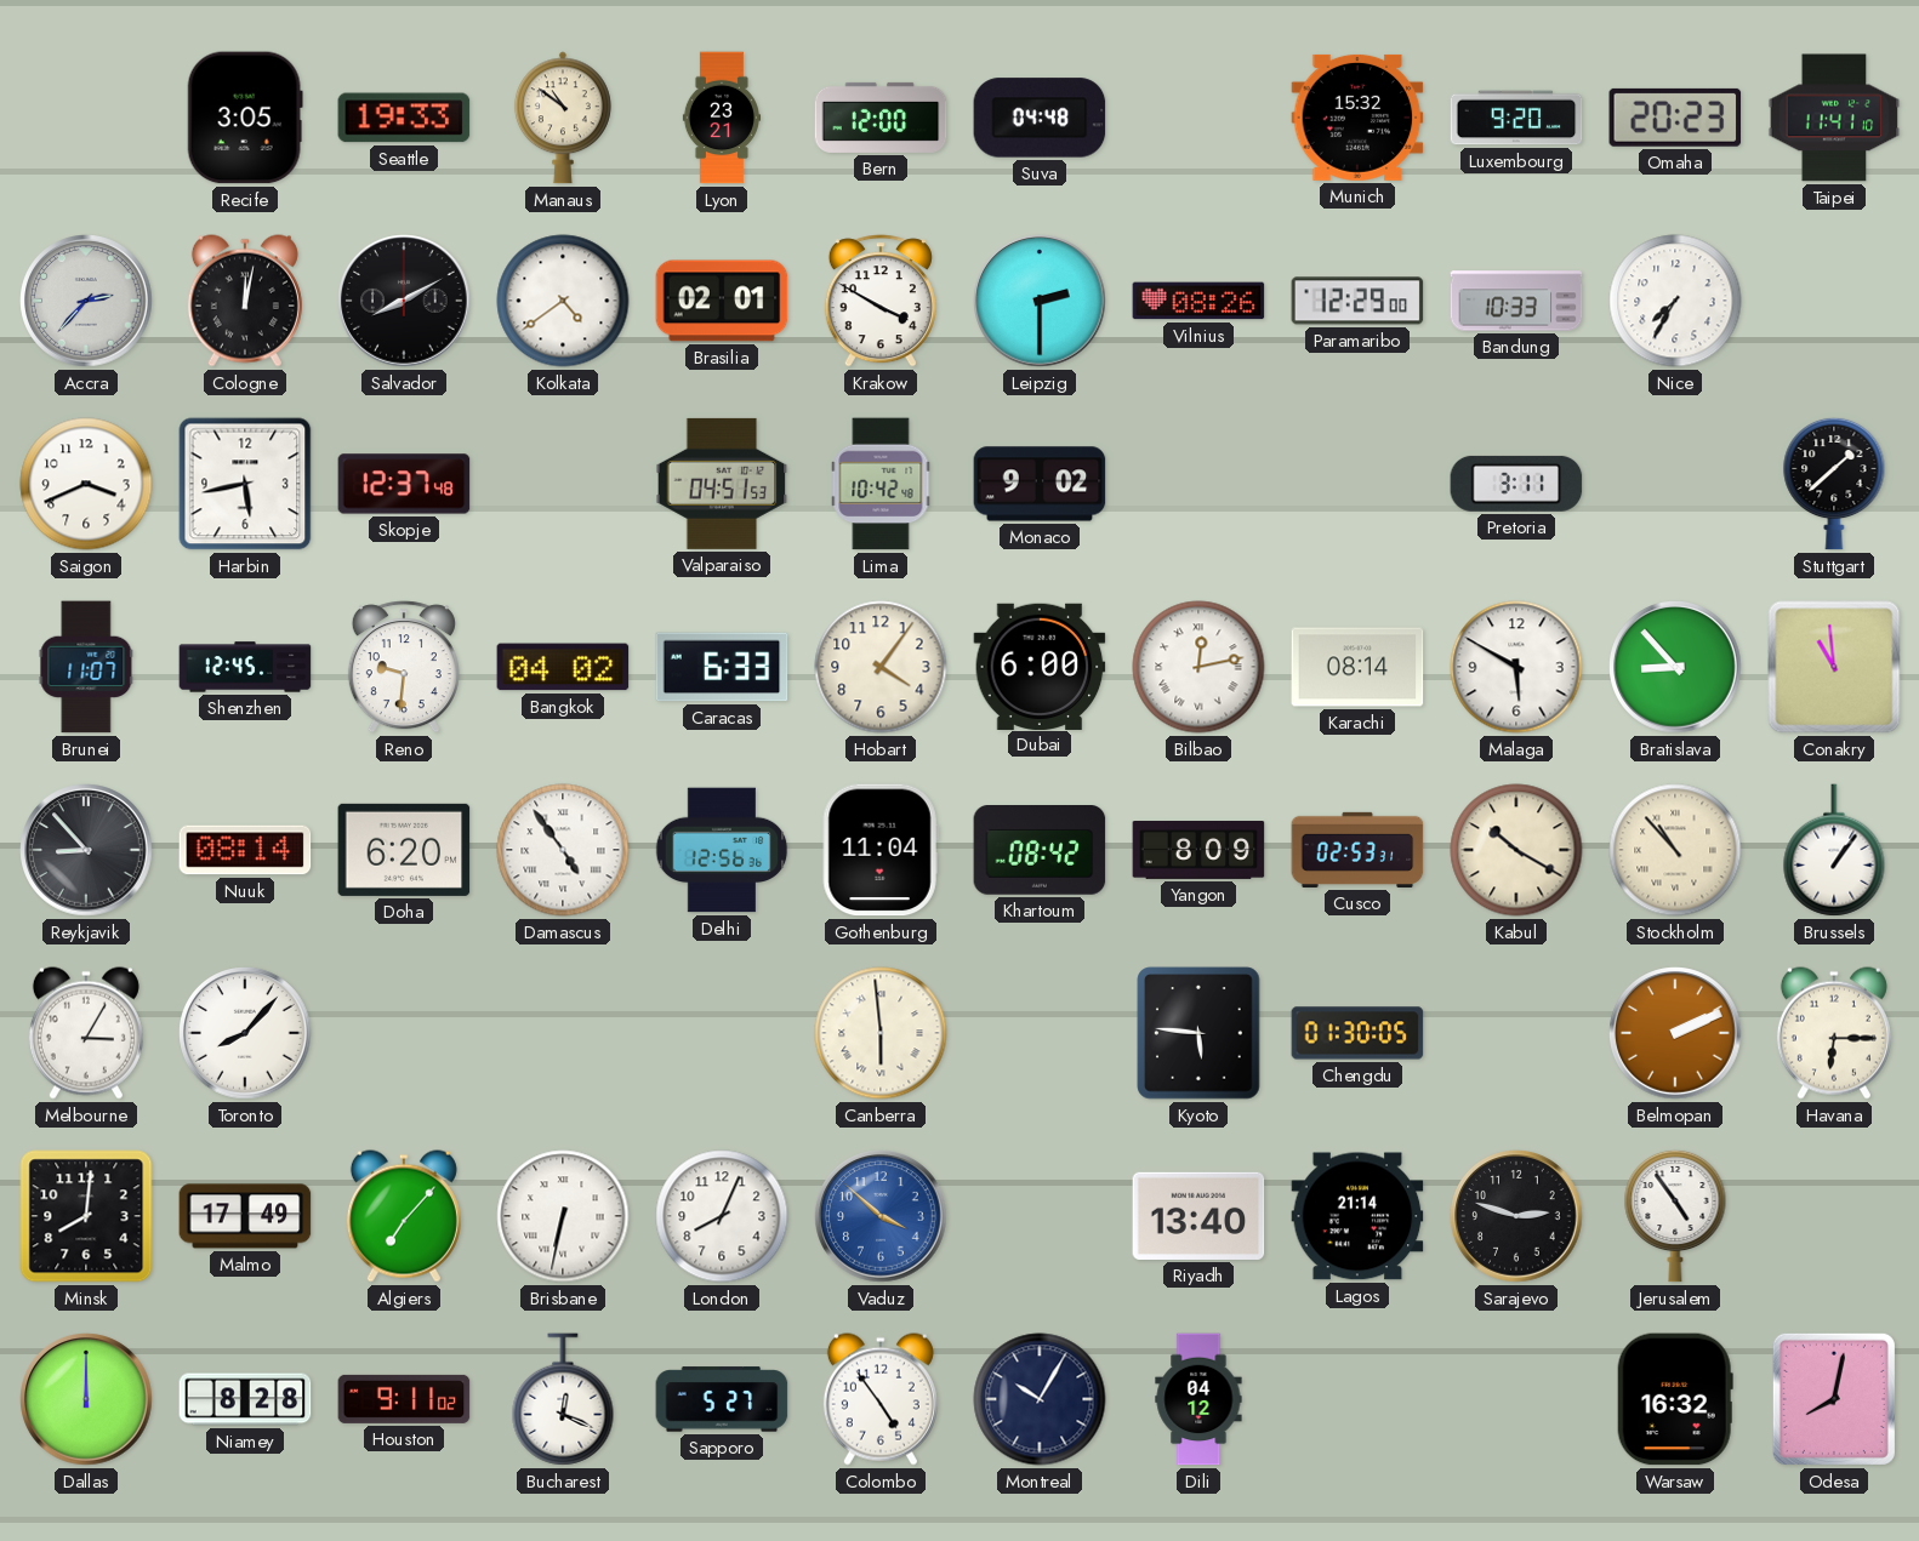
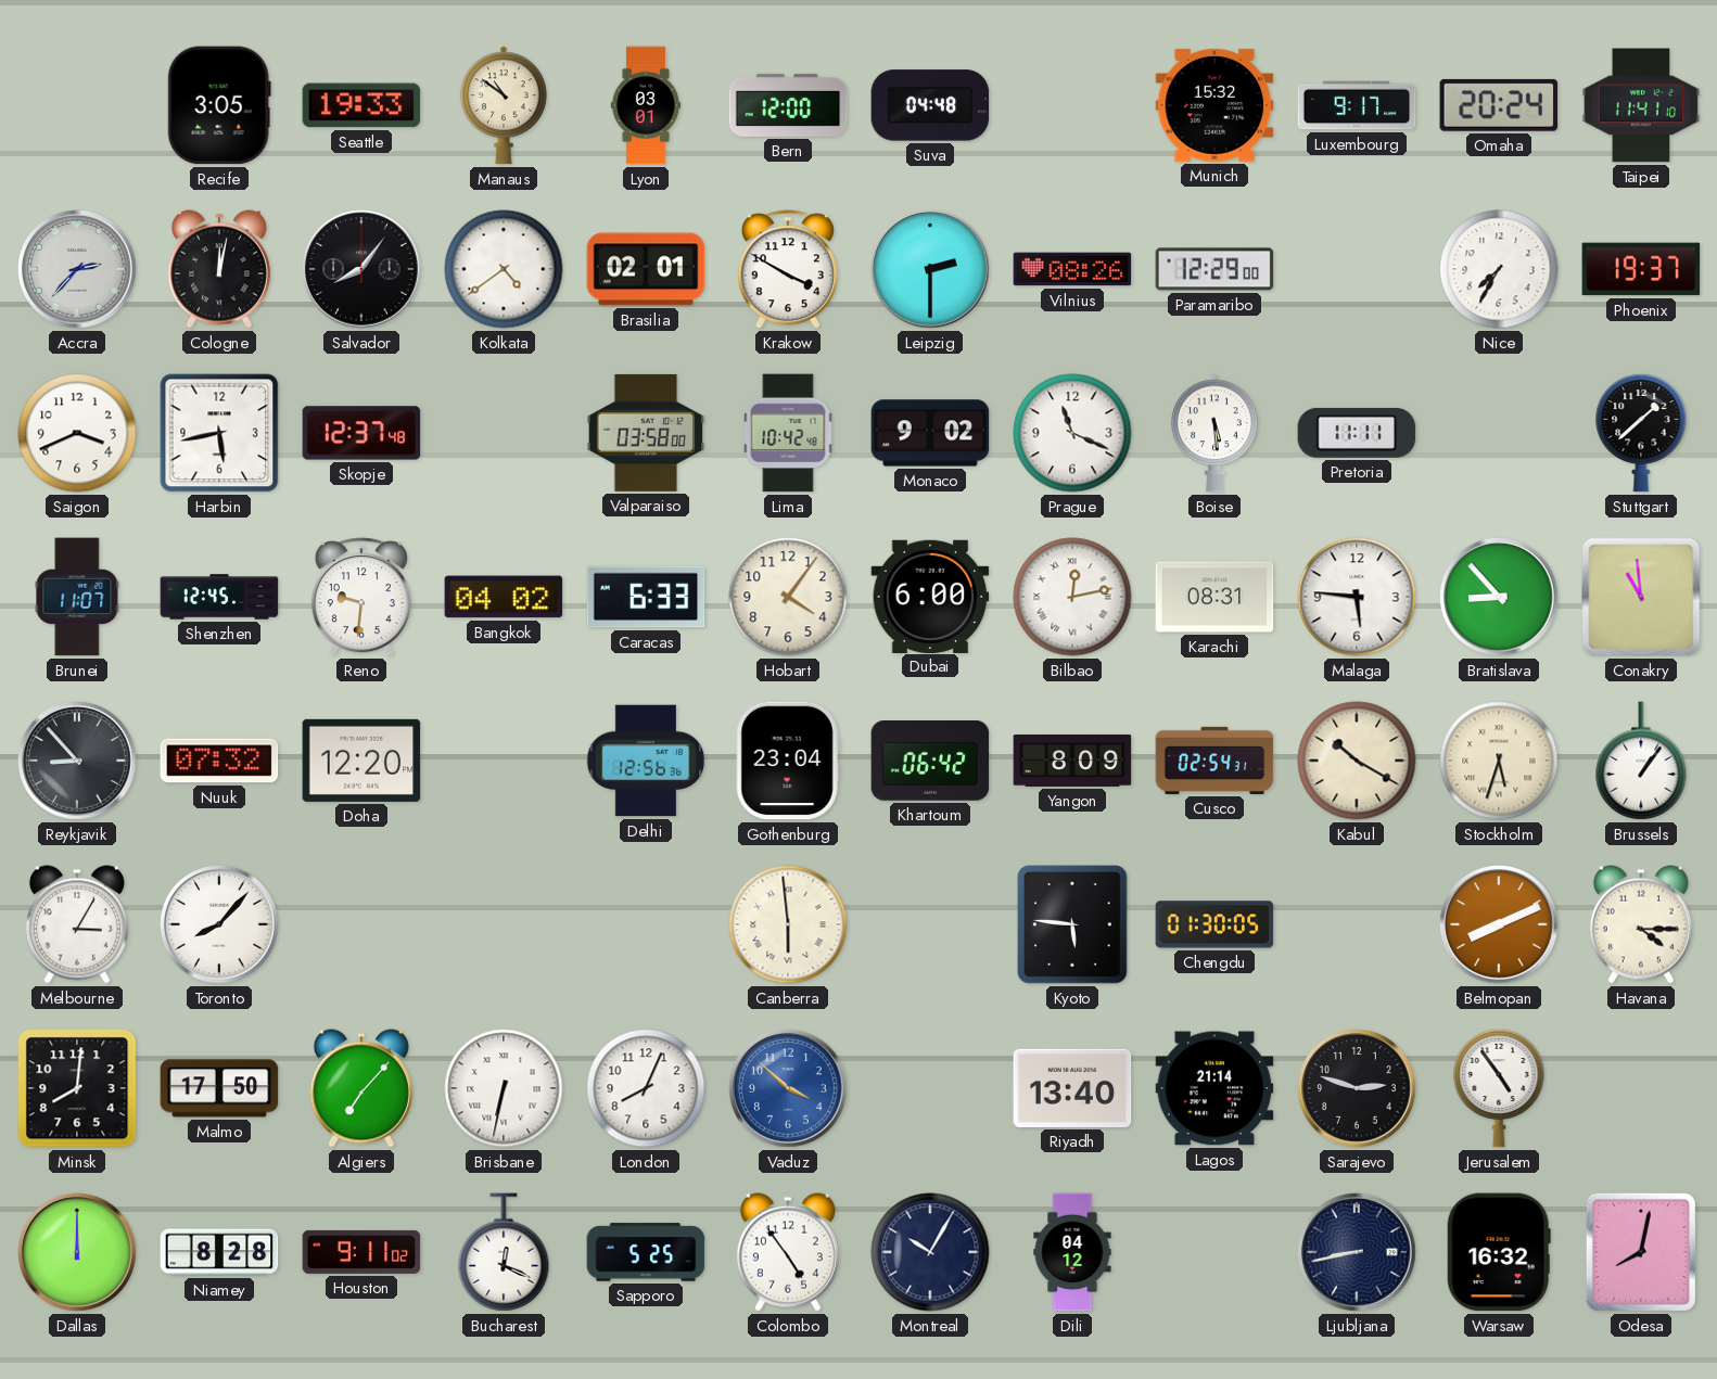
Lyon: 23:21 -> 03:01 (646, 105)
Luxembourg: 9:20 -> 9:17 (1357, 105)
Omaha: 20:23 -> 20:24 (1499, 105)
Salvador: 8:10 -> 8:06 (361, 269)
Bandung: 10:33 -> none (1516, 301)
Phoenix: none -> 19:37 (1641, 269)
Valparaiso: 04:51 -> 03:58 (646, 433)
Prague: none -> 11:19 (1072, 433)
Boise: none -> 5:29 (1214, 433)
Pretoria: 3:11 -> 11:11 (1357, 433)
Karachi: 08:14 -> 08:31 (1214, 597)
Malaga: 5:50 -> 5:46 (1357, 597)
Nuuk: 08:14 -> 07:32 (219, 761)
Doha: 6:20 -> 12:20 (361, 761)
Damascus: 4:54 -> none (563, 850)
Gothenburg: 11:04 -> 23:04 (788, 761)
Khartoum: 08:42 -> 06:42 (930, 762)
Cusco: 02:53 -> 02:54 (1214, 761)
Stockholm: 10:53 -> 5:33 (1499, 761)
Belmopan: 2:11 -> 8:11 (1499, 924)
Havana: 6:15 -> 4:15 (1641, 924)
Malmo: 17:49 -> 17:50 (219, 1088)
Sapporo: 5:27 -> 5:25 (646, 1252)
Ljubljana: none -> 8:43 (1357, 1252)
